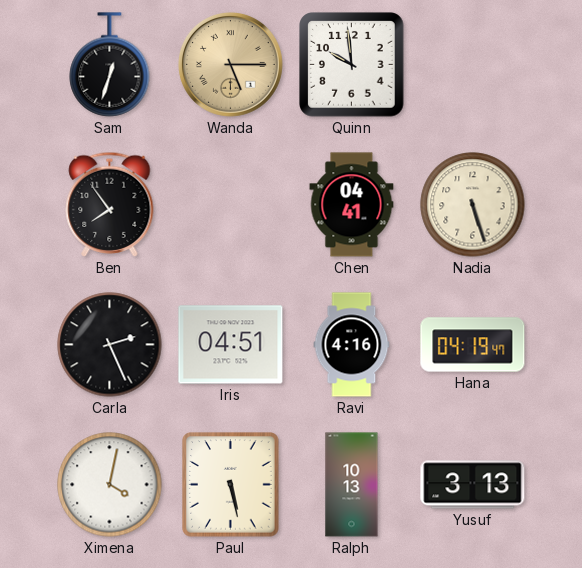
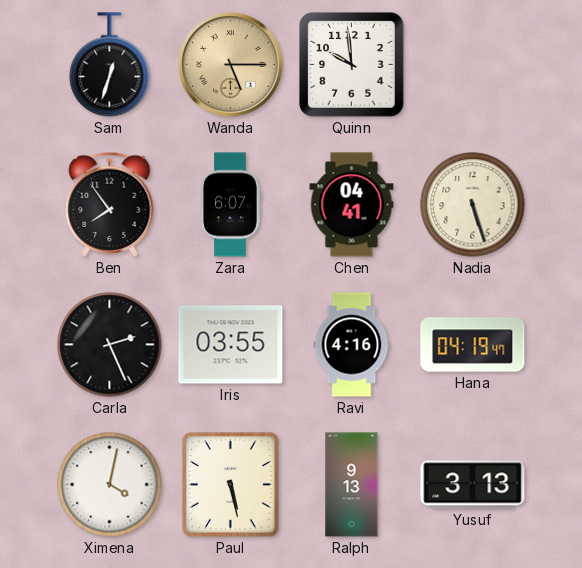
Zara: none -> 6:07 (230, 205)
Iris: 04:51 -> 03:55 (231, 345)
Ralph: 10:13 -> 9:13 (352, 485)
